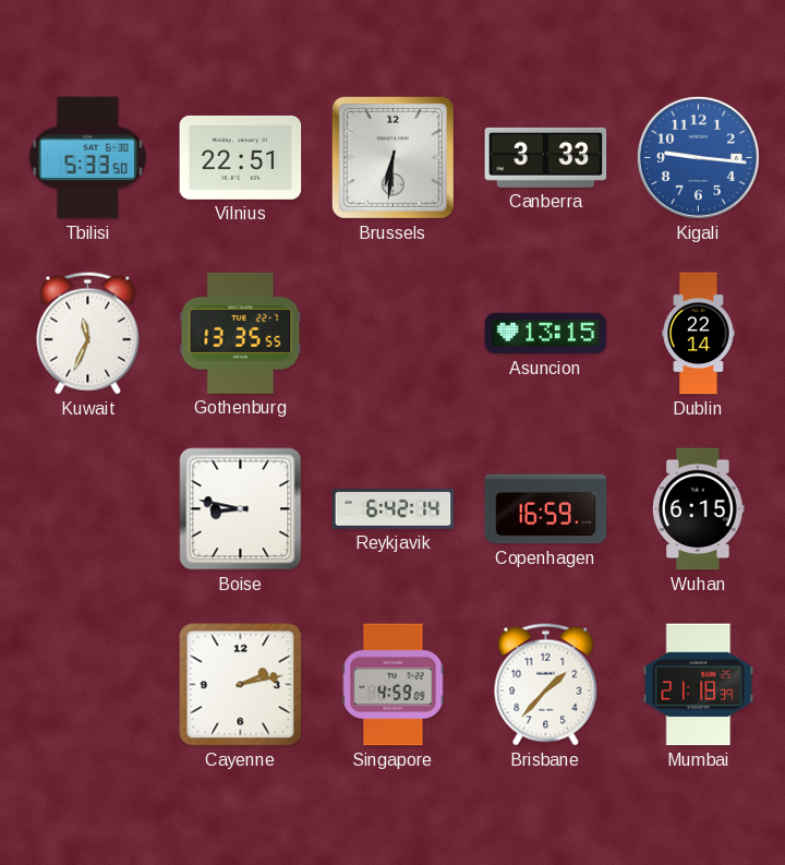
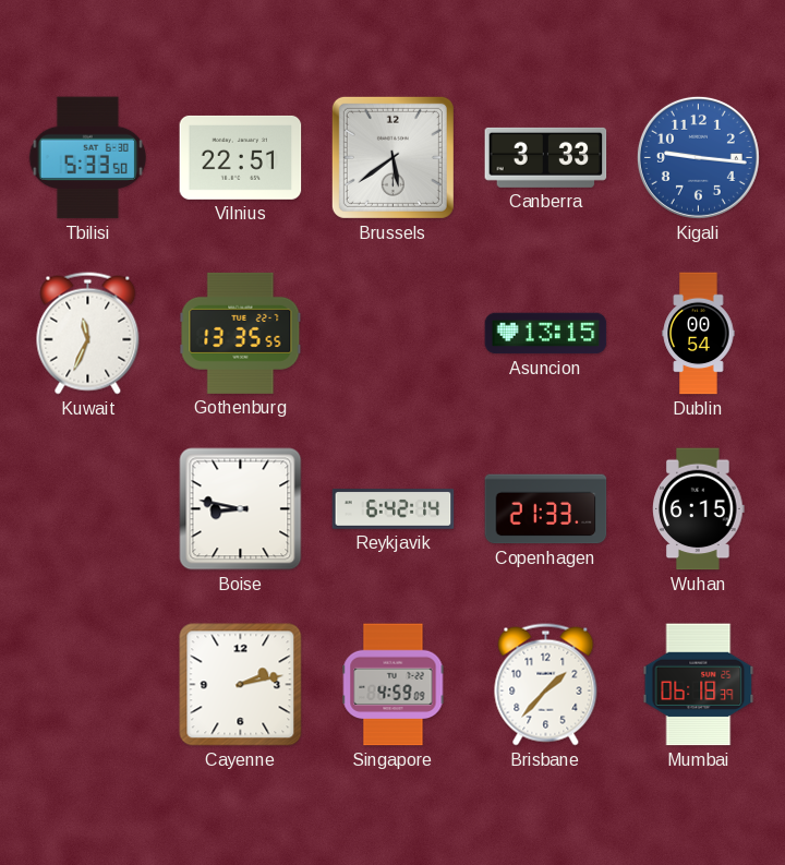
Brussels: 6:31 -> 5:39 (392, 157)
Dublin: 22:14 -> 00:54 (699, 334)
Copenhagen: 16:59 -> 21:33 (546, 509)
Mumbai: 21:18 -> 06:18 (699, 685)
